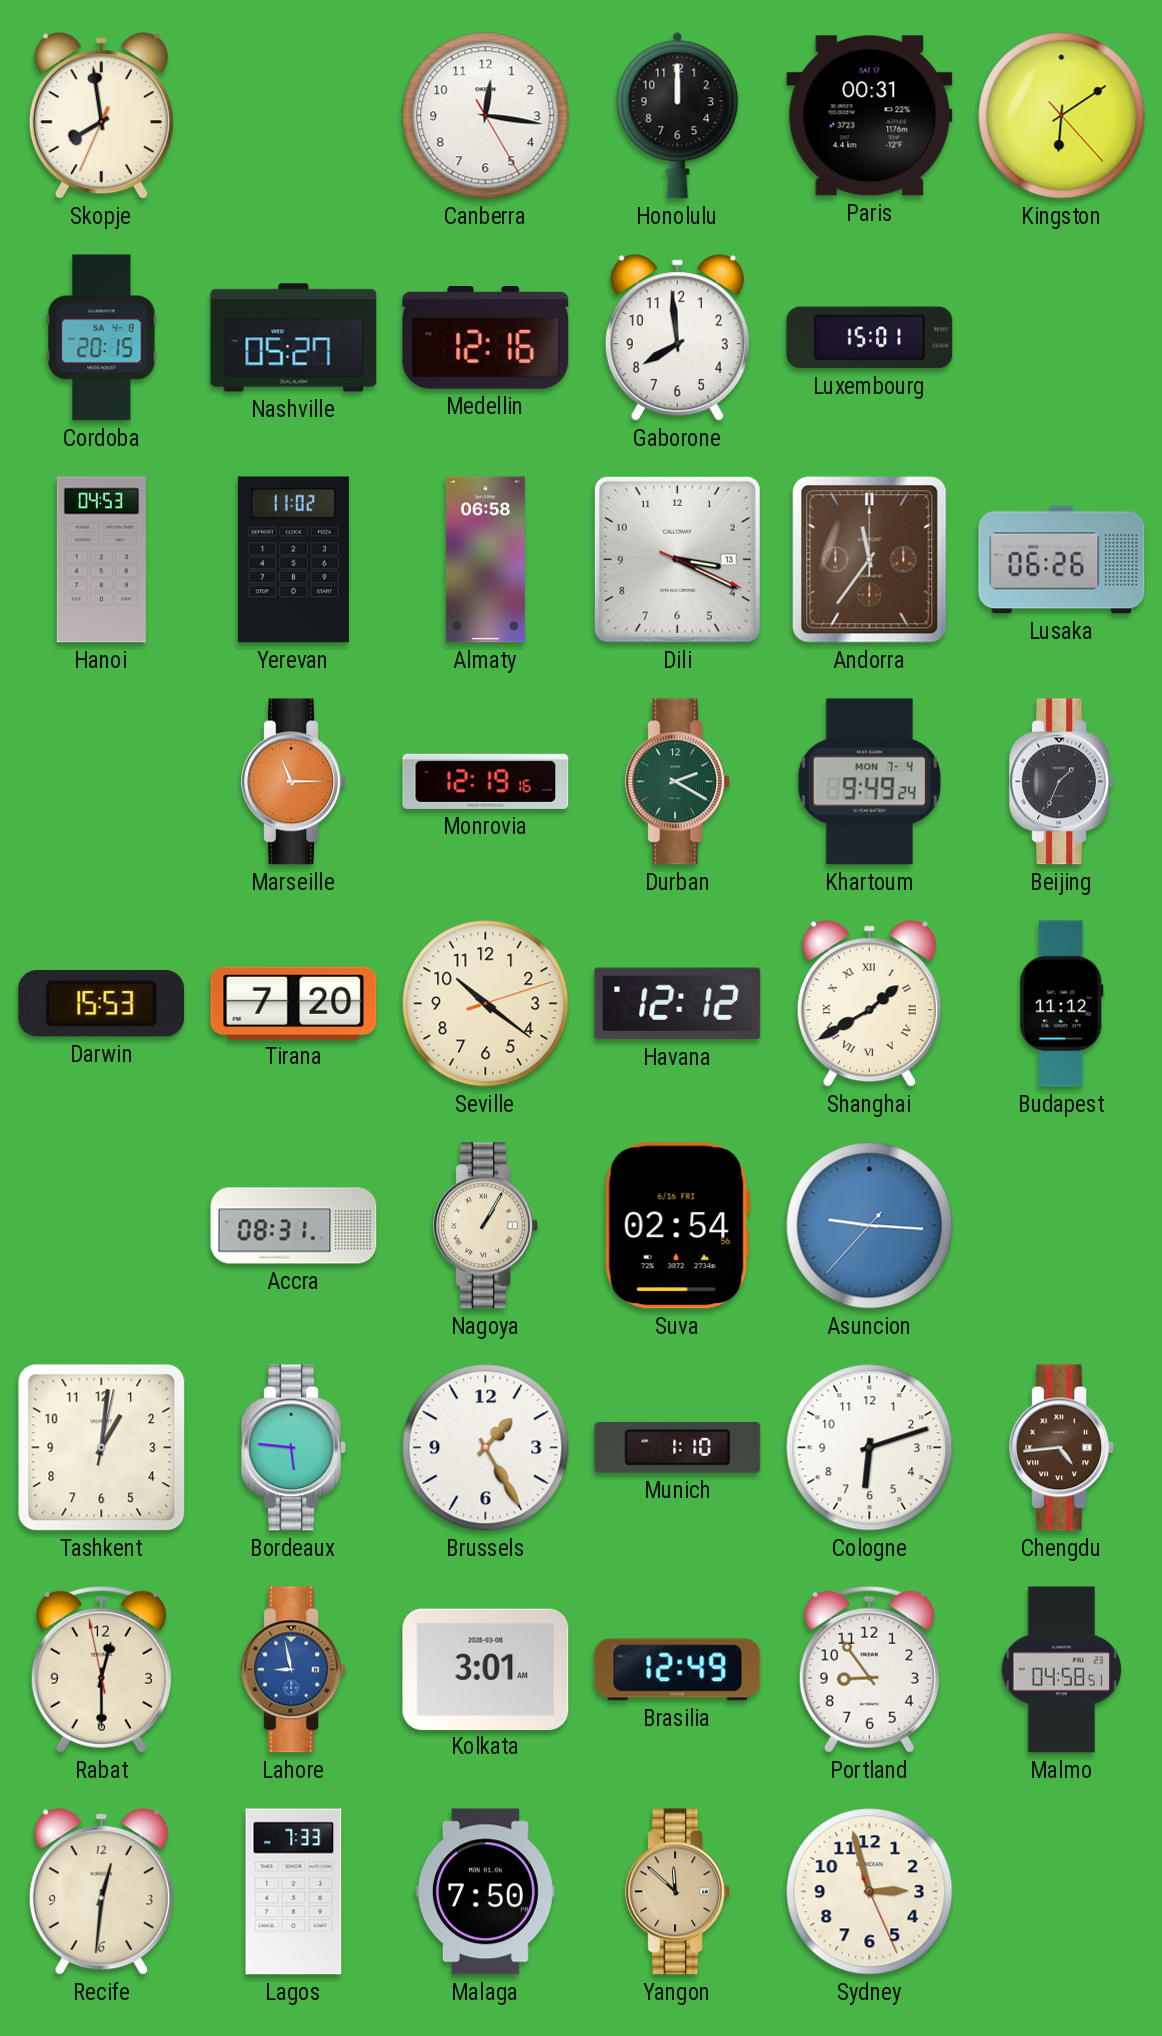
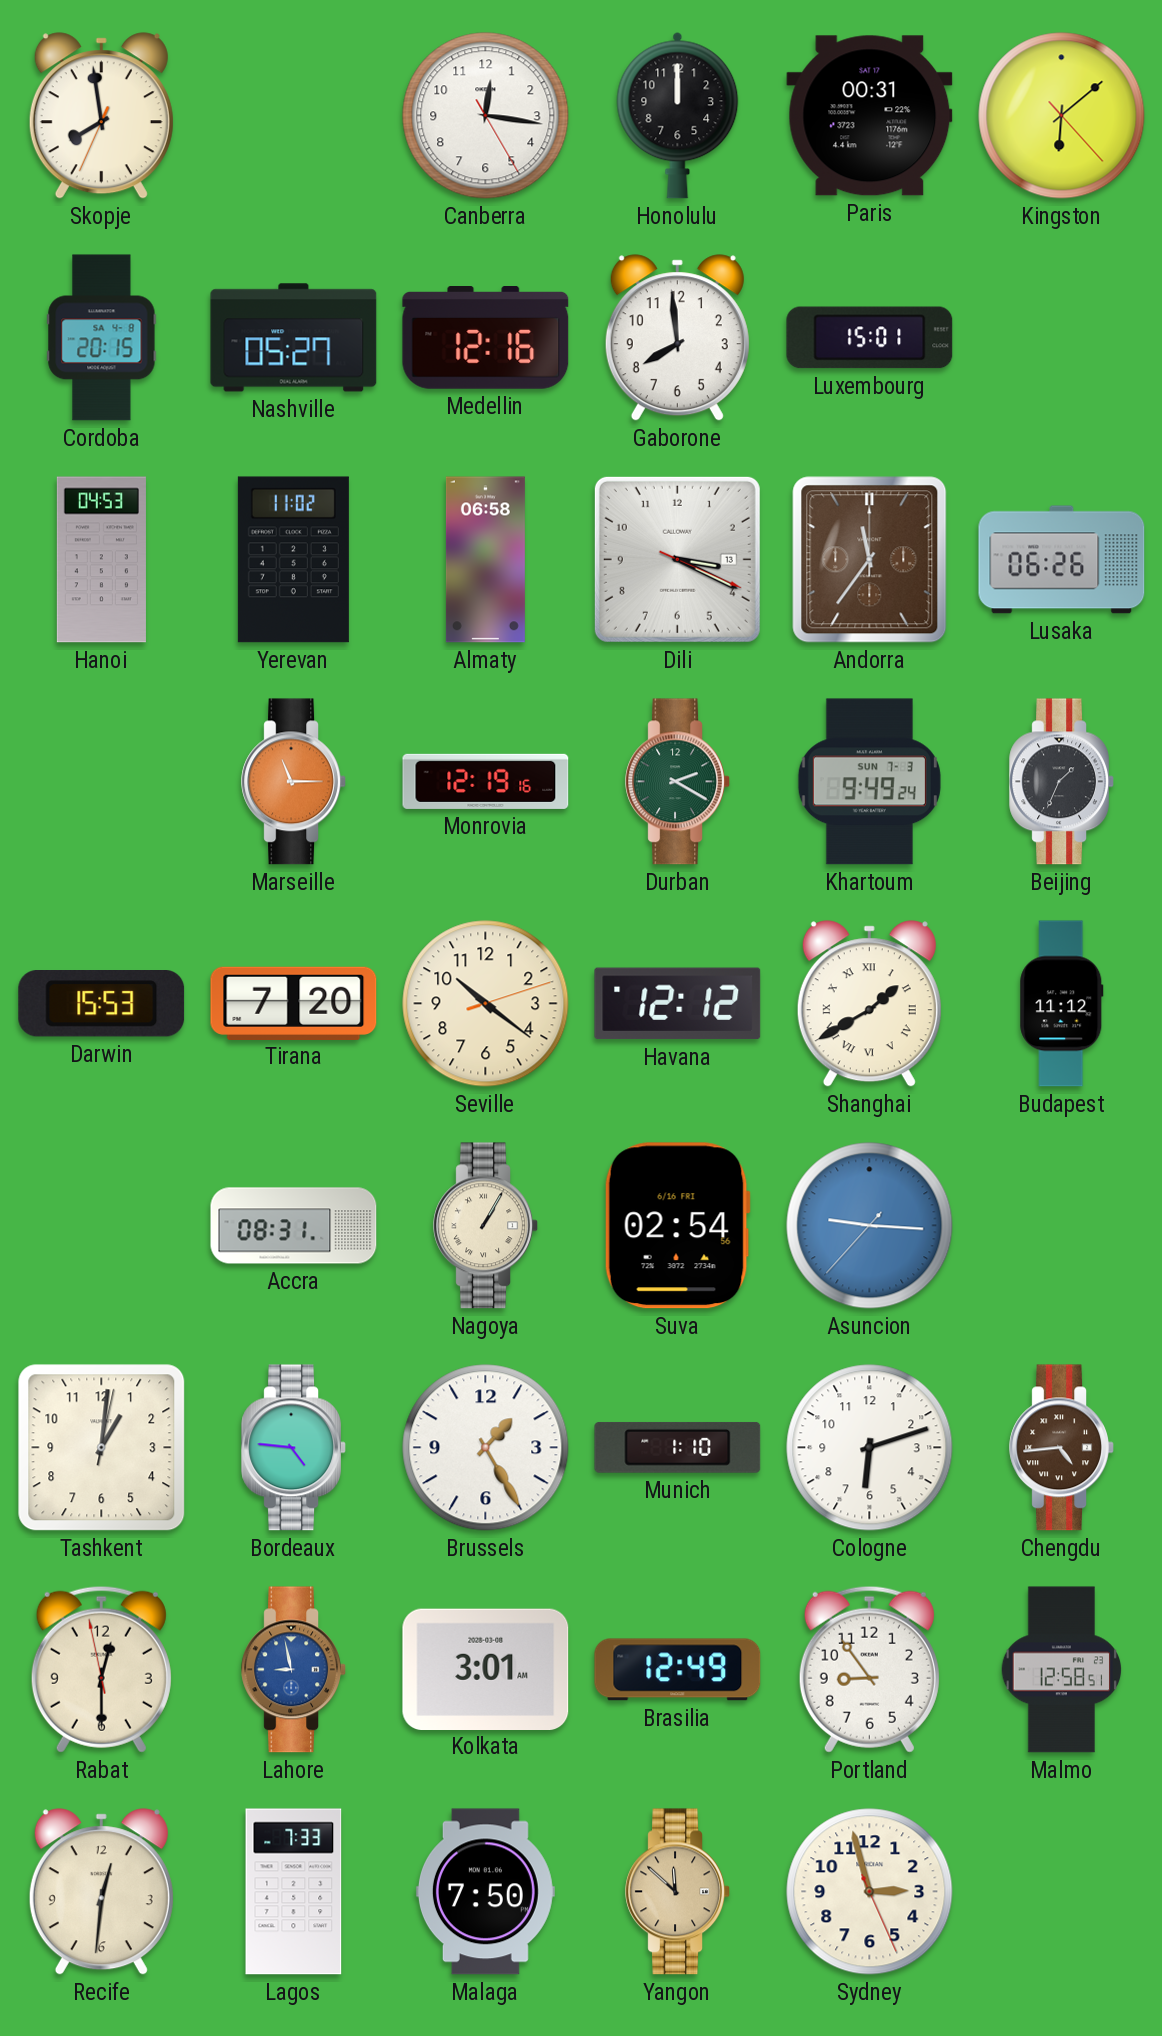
Kingston: 6:09 -> 6:08 (1062, 116)
Khartoum date: MON 7-4 -> SUN 7-3 (869, 782)
Bordeaux: 5:46 -> 4:46 (293, 1448)
Malmo: 04:58 -> 12:58 (1062, 1670)
